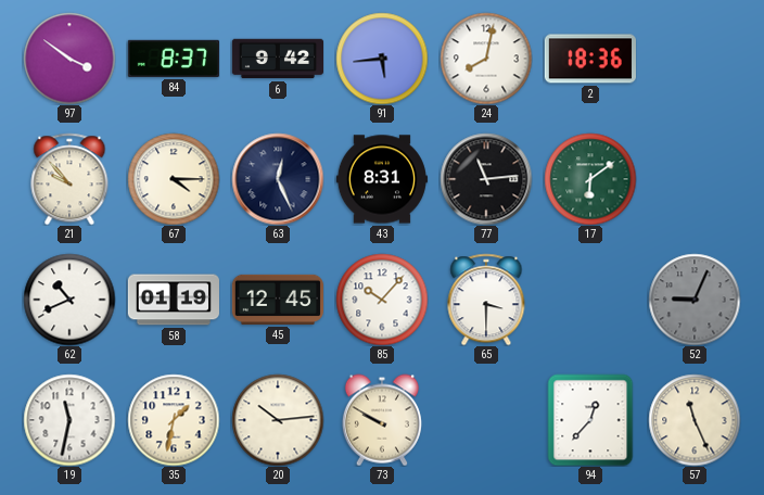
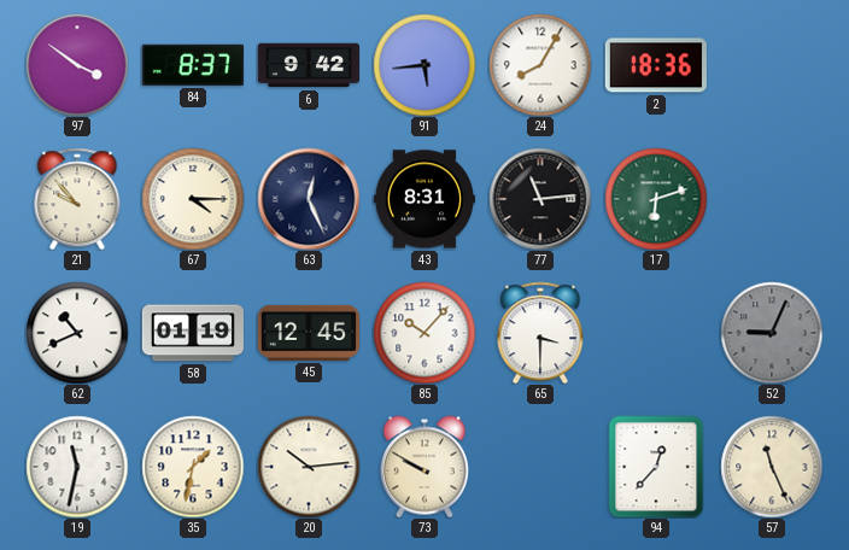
24: 8:02 -> 8:05 (540, 65)
17: 6:09 -> 6:12 (656, 199)
